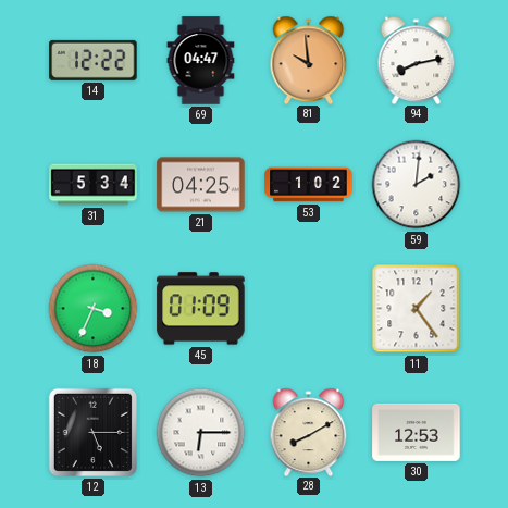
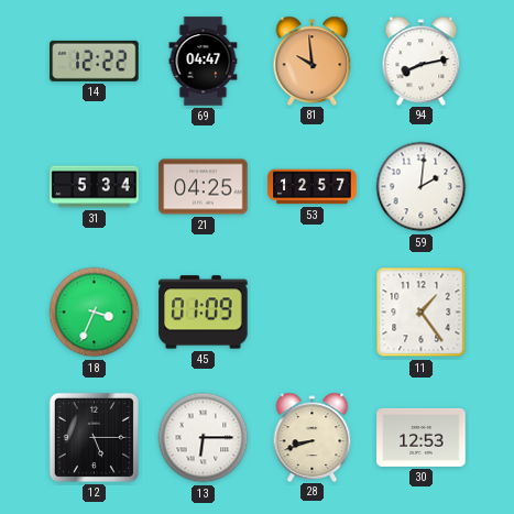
53: 1:02 -> 12:57 (313, 187)
28: 8:10 -> 8:42 (313, 437)
